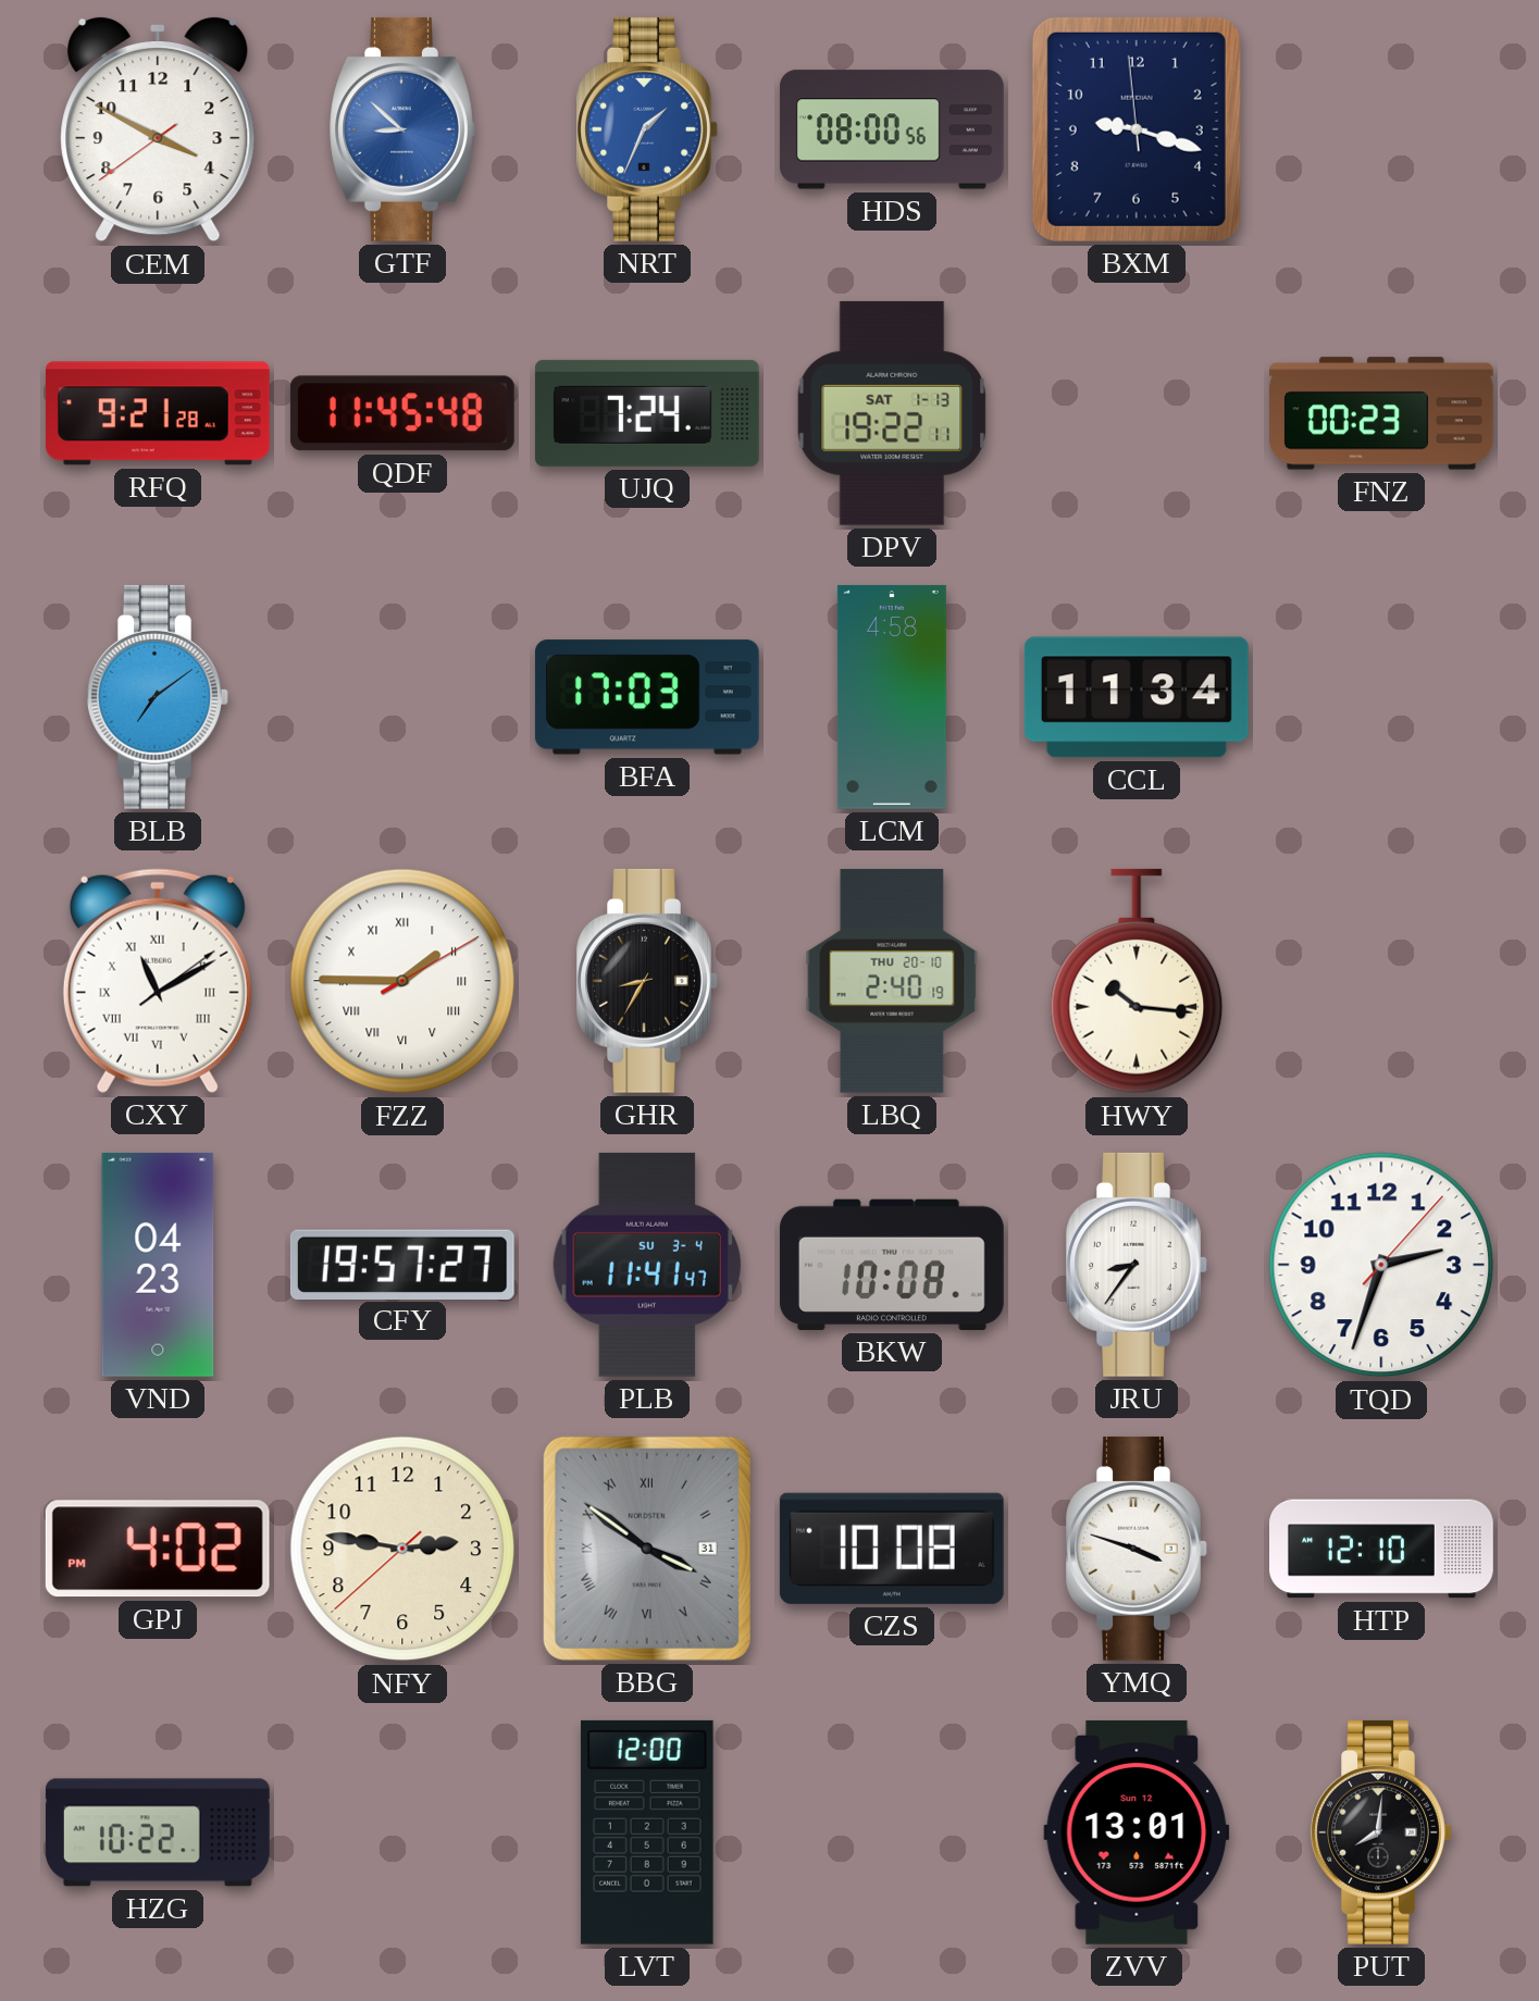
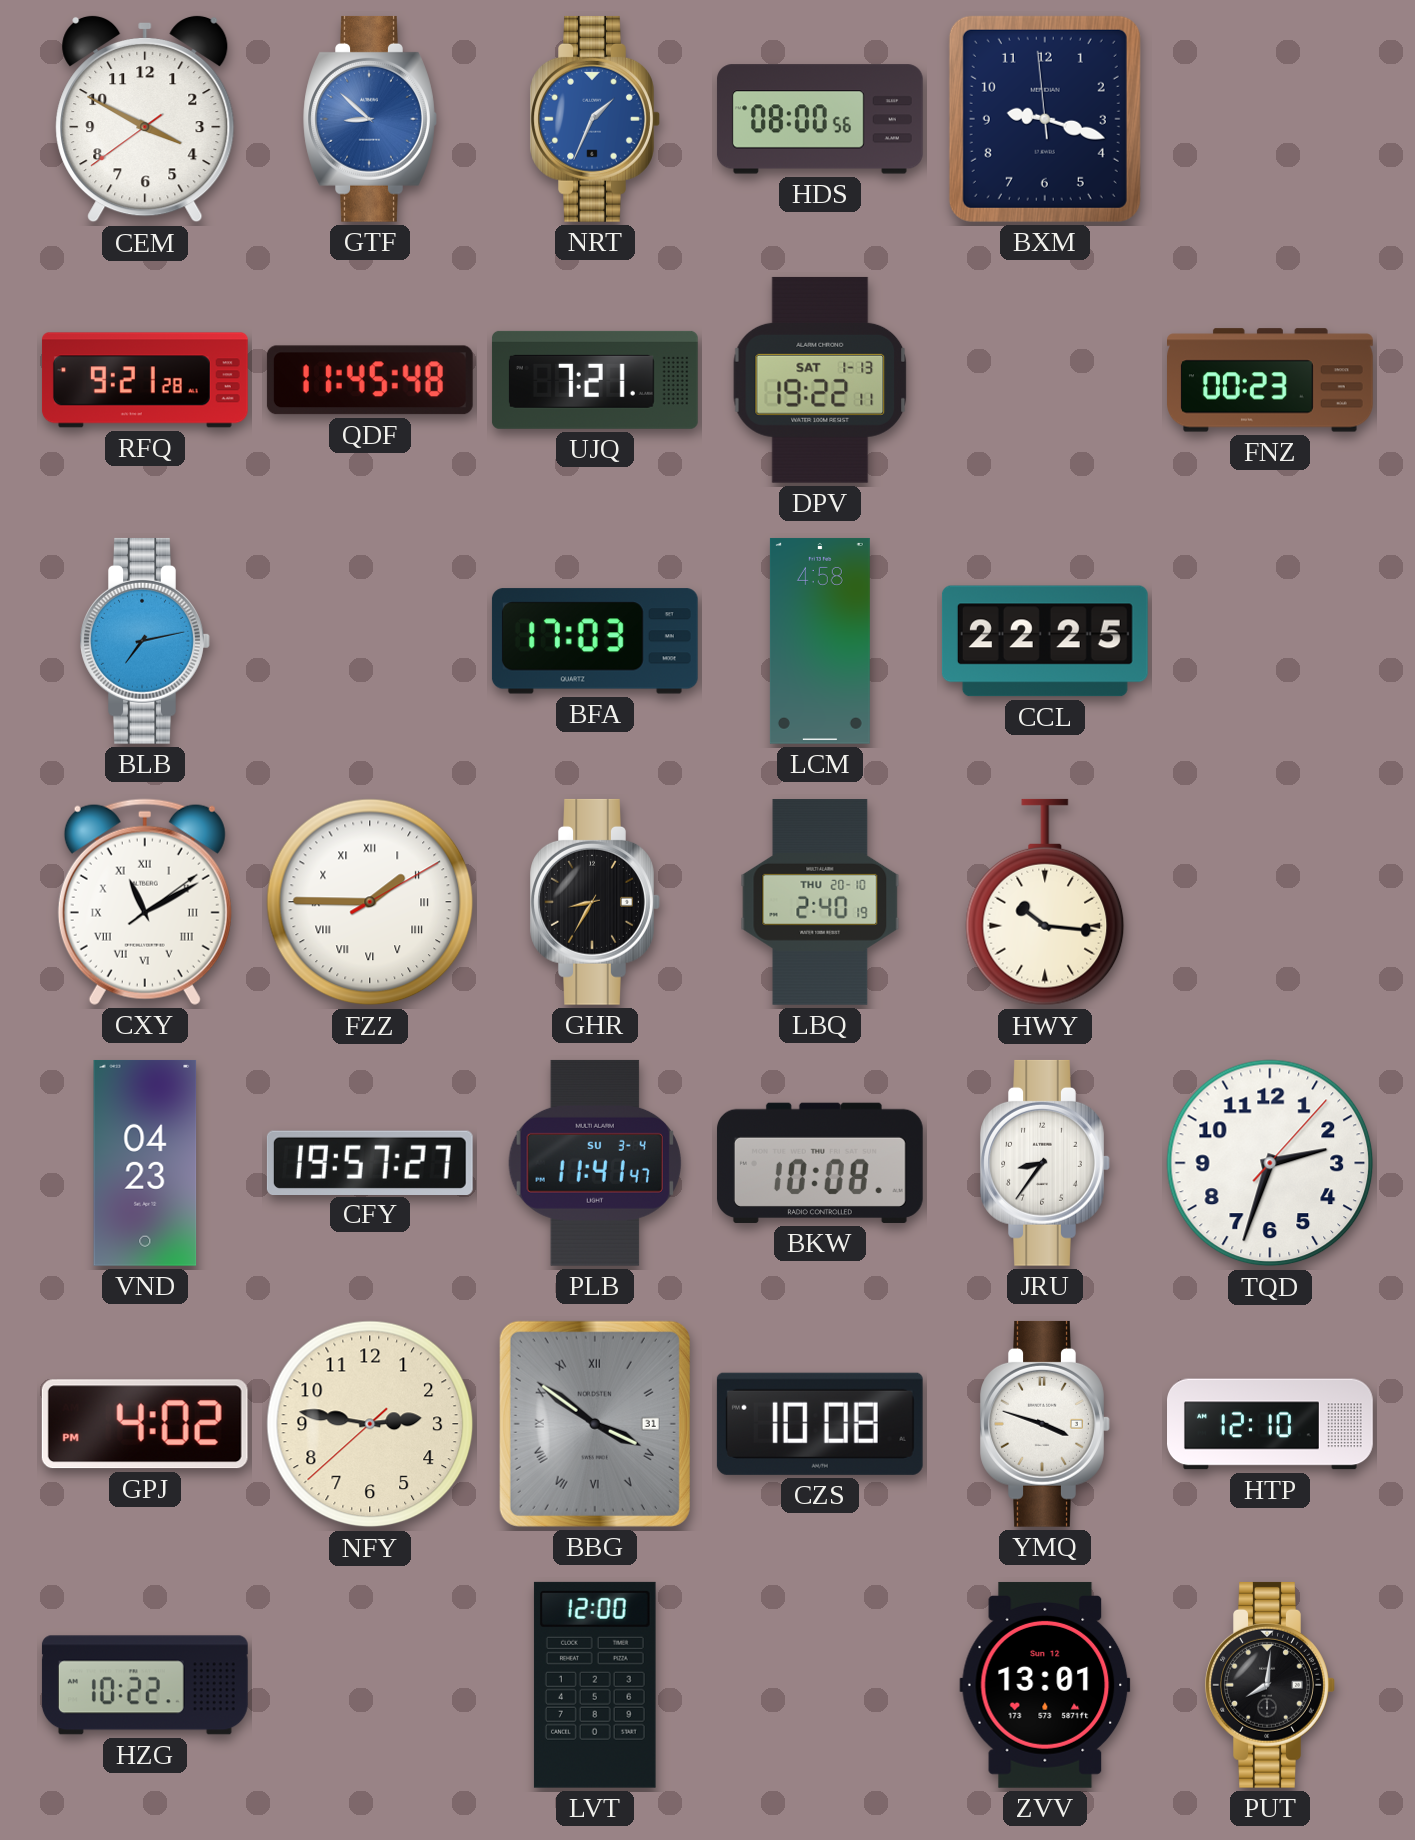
UJQ: 7:24 -> 7:21 (595, 380)
BLB: 7:09 -> 7:13 (145, 641)
CCL: 11:34 -> 22:25 (1045, 641)
